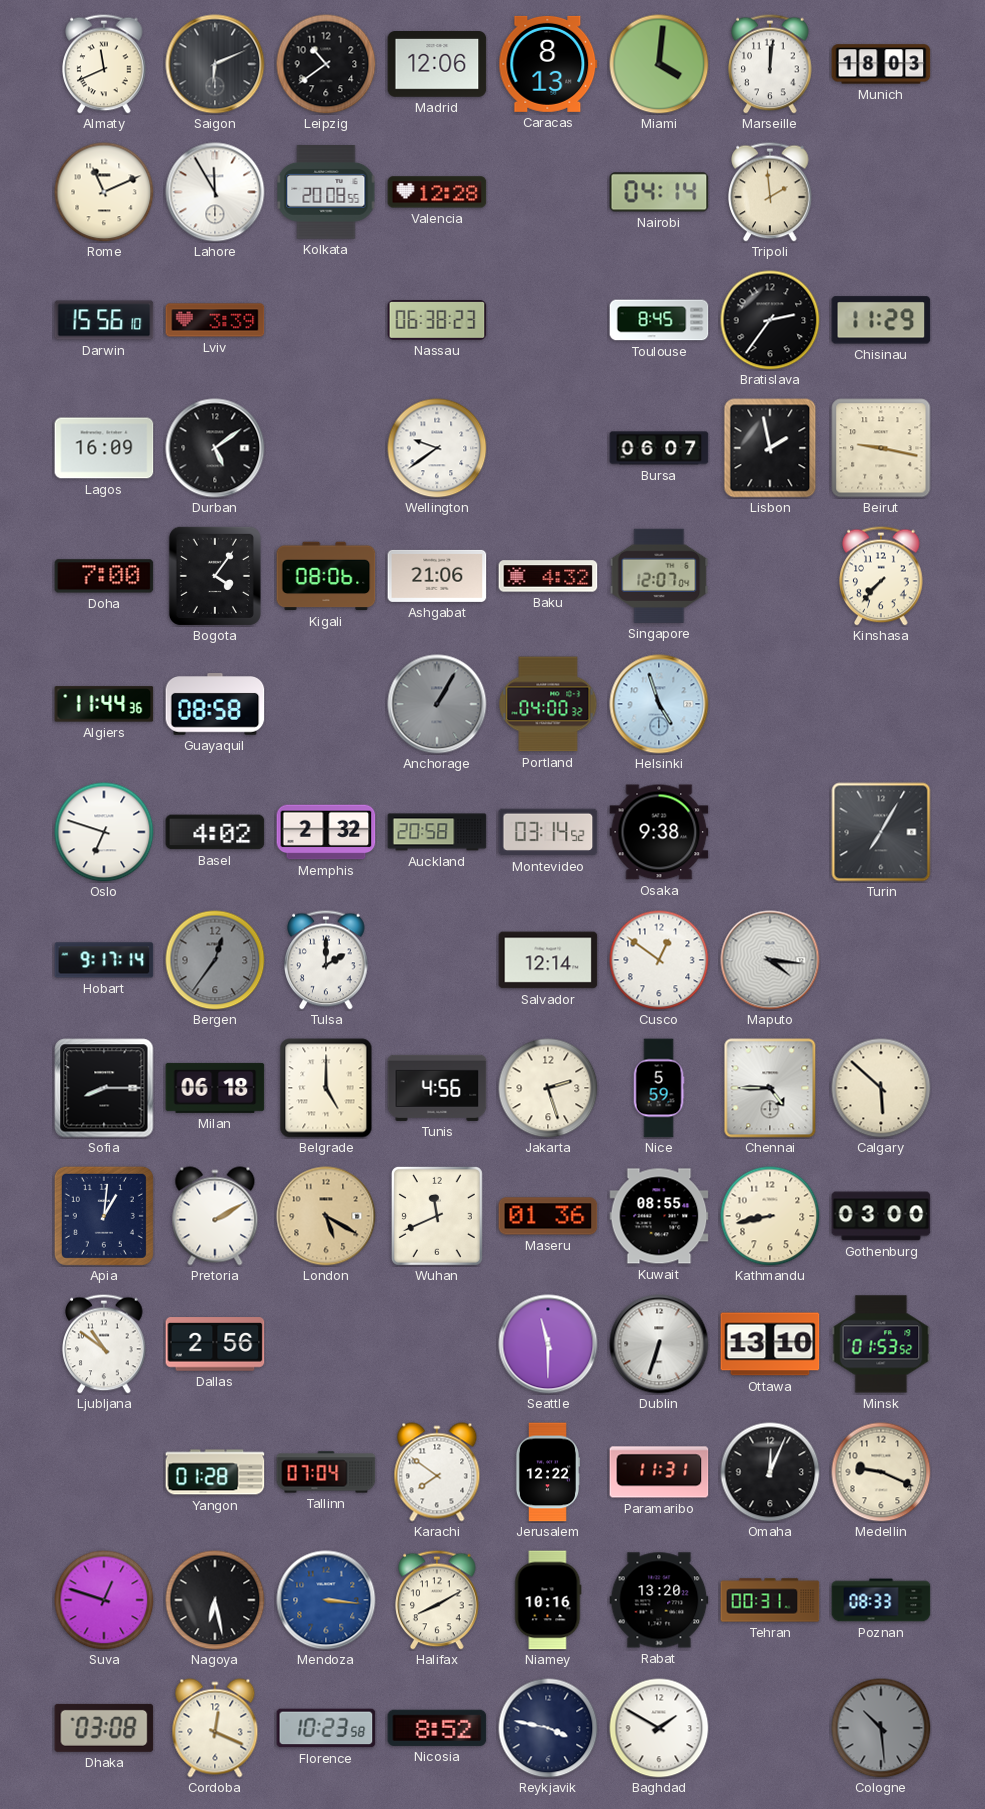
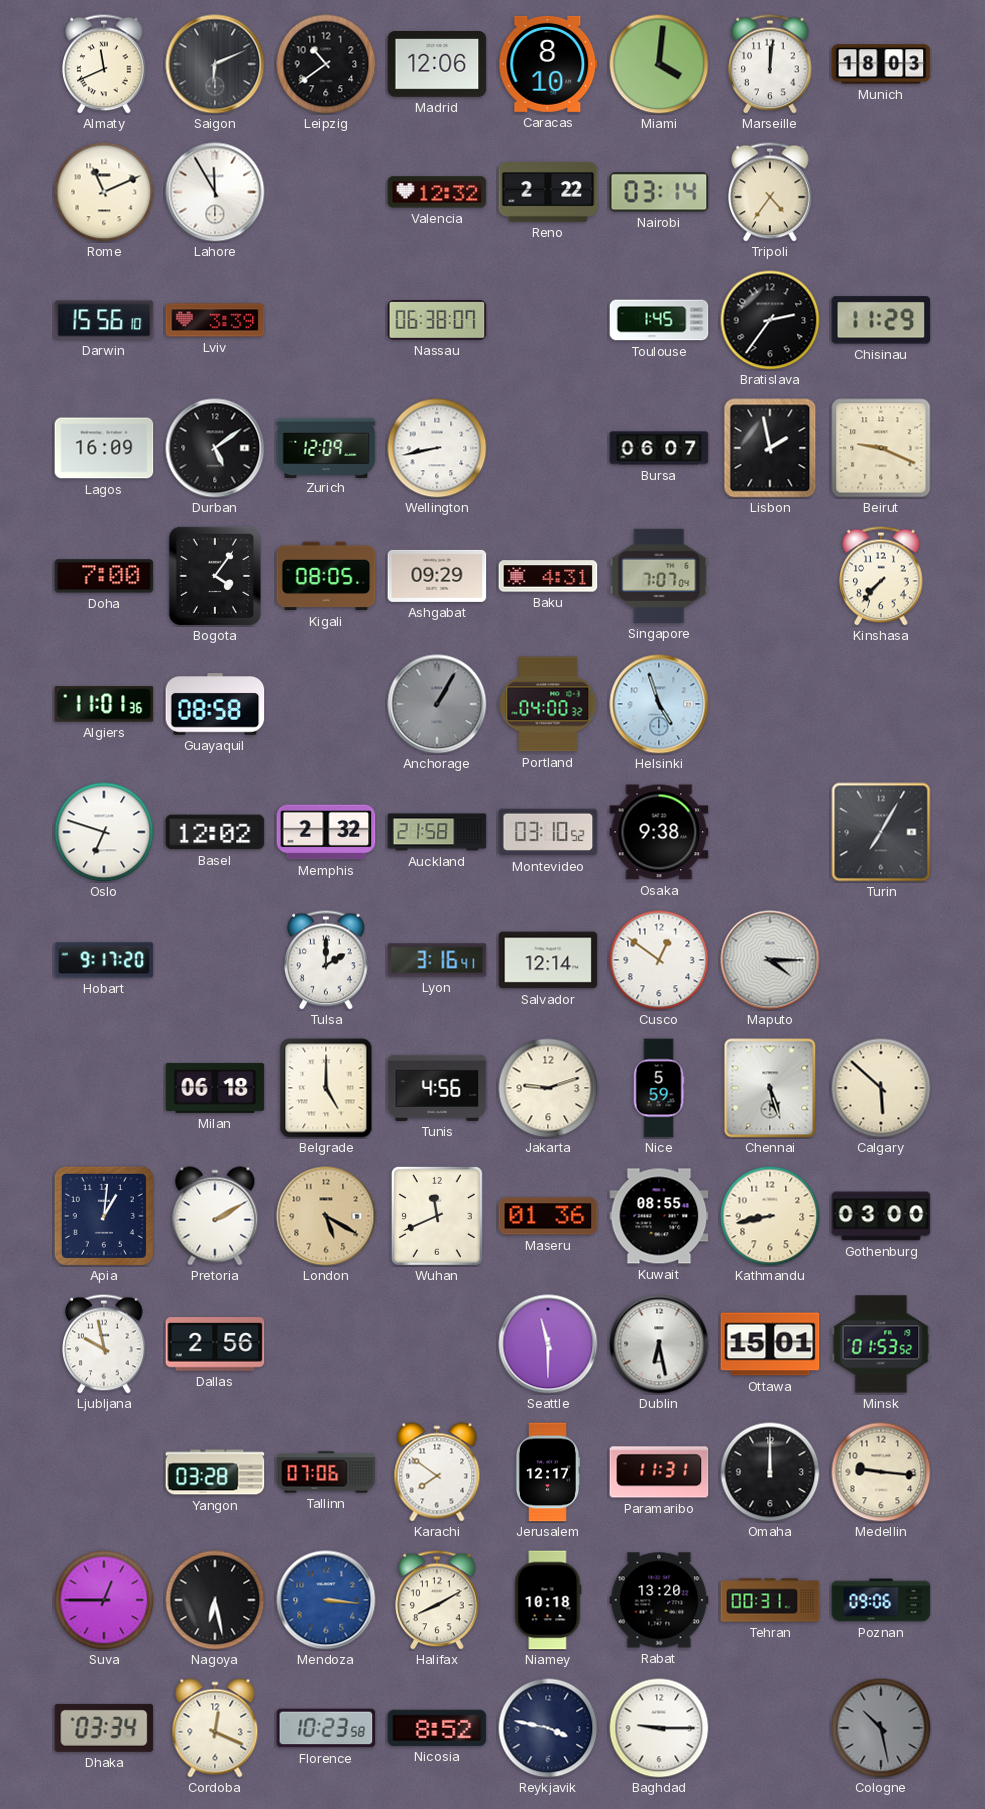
Caracas: 8:13 -> 8:10 (548, 64)
Kolkata: 20:08 -> none (326, 193)
Valencia: 12:28 -> 12:32 (437, 192)
Reno: none -> 2:22 (548, 193)
Nairobi: 04:14 -> 03:14 (659, 192)
Tripoli: 1:59 -> 4:36 (770, 192)
Nassau: 06:38:23 -> 06:38:07 (437, 321)
Toulouse: 8:45 -> 1:45 (659, 320)
Zurich: none -> 12:09 (326, 447)
Wellington: 9:39 -> 8:43 (437, 448)
Beirut: 9:17 -> 9:19 (881, 448)
Kigali: 08:06 -> 08:05 (326, 576)
Ashgabat: 21:06 -> 09:29 (437, 576)
Baku: 4:32 -> 4:31 (548, 576)
Singapore: 12:07 -> 7:07 (659, 576)
Algiers: 11:44 -> 11:01 (104, 704)
Basel: 4:02 -> 12:02 (215, 832)
Auckland: 20:58 -> 21:58 (437, 832)
Montevideo: 03:14 -> 03:10 (548, 832)
Hobart: 9:17:14 -> 9:17:20 (104, 960)
Bergen: 12:36 -> none (215, 960)
Lyon: none -> 3:16 (437, 960)
Maputo: 4:16 -> 4:15 (770, 960)
Sofia: 8:15 -> none (104, 1088)
Jakarta: 2:27 -> 9:12 (548, 1088)
Chennai: 4:45 -> 5:27 (770, 1088)
Ljubljana: 10:51 -> 9:58 (104, 1344)
Dublin: 6:33 -> 6:28 (659, 1344)
Ottawa: 13:10 -> 15:01 (770, 1344)
Yangon: 01:28 -> 03:28 (215, 1472)
Tallinn: 07:04 -> 07:06 (326, 1472)
Jerusalem: 12:22 -> 12:17 (547, 1472)
Omaha: 12:04 -> 12:00 (770, 1472)
Medellin: 9:19 -> 9:16 (881, 1472)
Suva: 12:48 -> 12:45 (104, 1600)
Niamey: 10:16 -> 10:18 (548, 1600)
Poznan: 08:33 -> 09:06 (881, 1600)
Dhaka: 03:08 -> 03:34 (104, 1728)
Baghdad: 1:50 -> 9:15 (659, 1728)
Cologne: 10:29 -> 10:28 (881, 1728)
